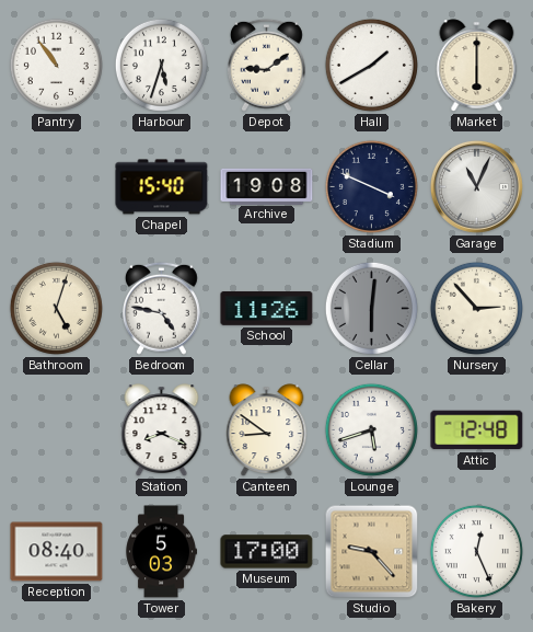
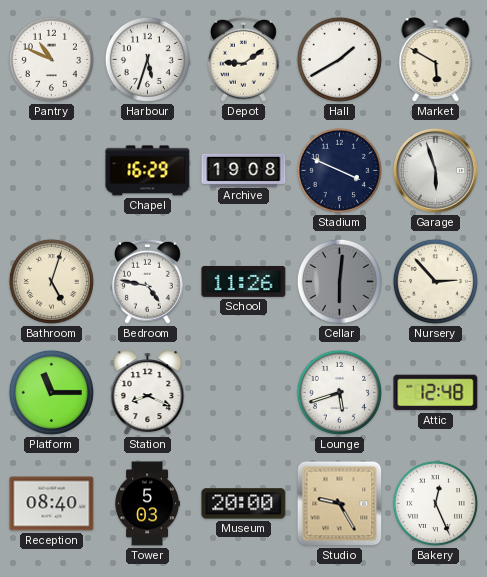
Pantry: 10:54 -> 10:49 (51, 59)
Market: 6:00 -> 5:50 (436, 60)
Chapel: 15:40 -> 16:29 (148, 171)
Garage: 11:04 -> 5:57 (435, 170)
Platform: none -> 11:15 (51, 392)
Canteen: 8:51 -> none (267, 430)
Museum: 17:00 -> 20:00 (244, 504)
Studio: 9:23 -> 9:25 (340, 504)
